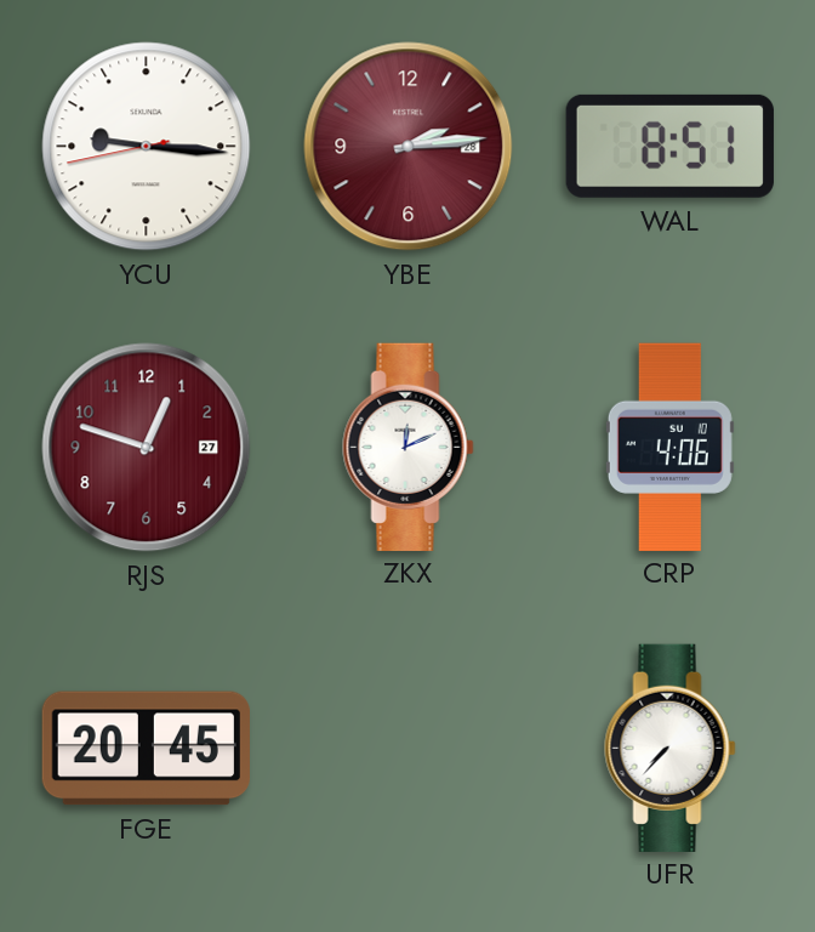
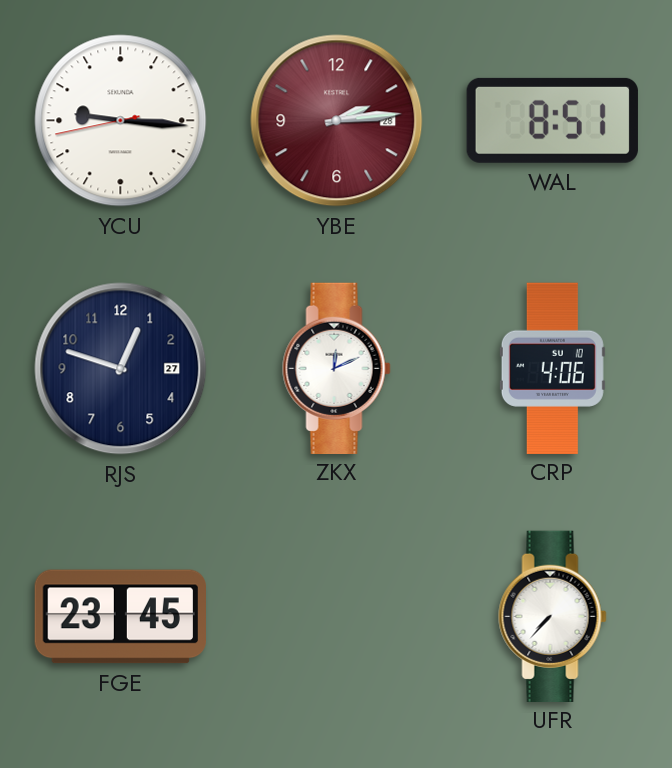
RJS dial: burgundy -> navy (121, 369)
FGE: 20:45 -> 23:45 (120, 617)
